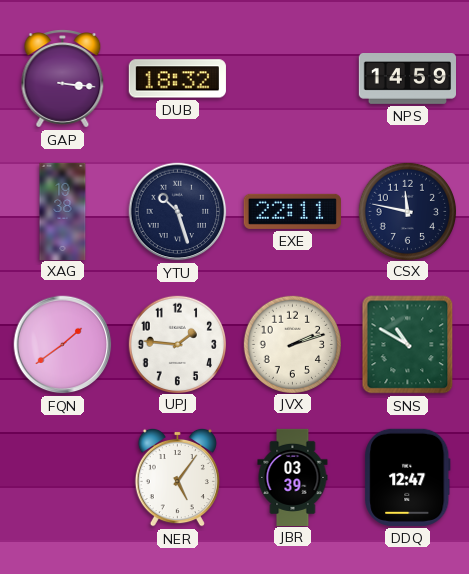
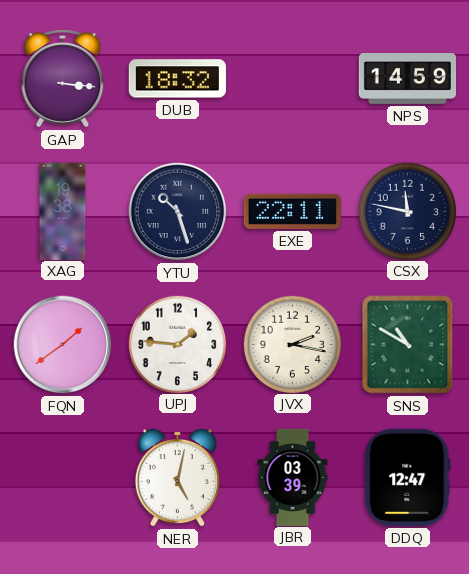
JVX: 2:12 -> 2:17 (292, 344)
NER: 5:06 -> 5:02 (177, 477)
